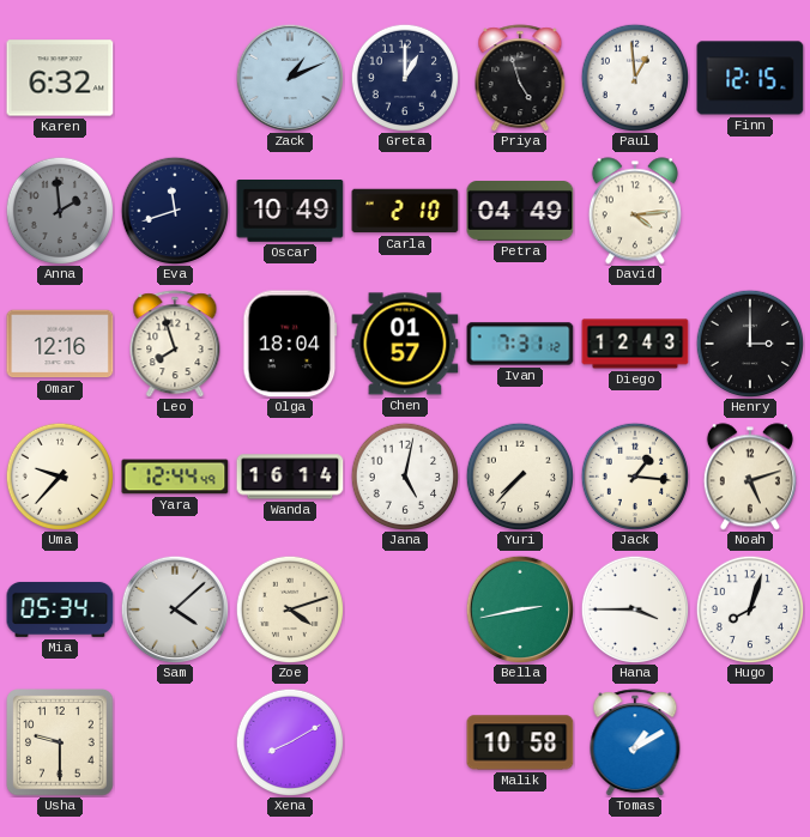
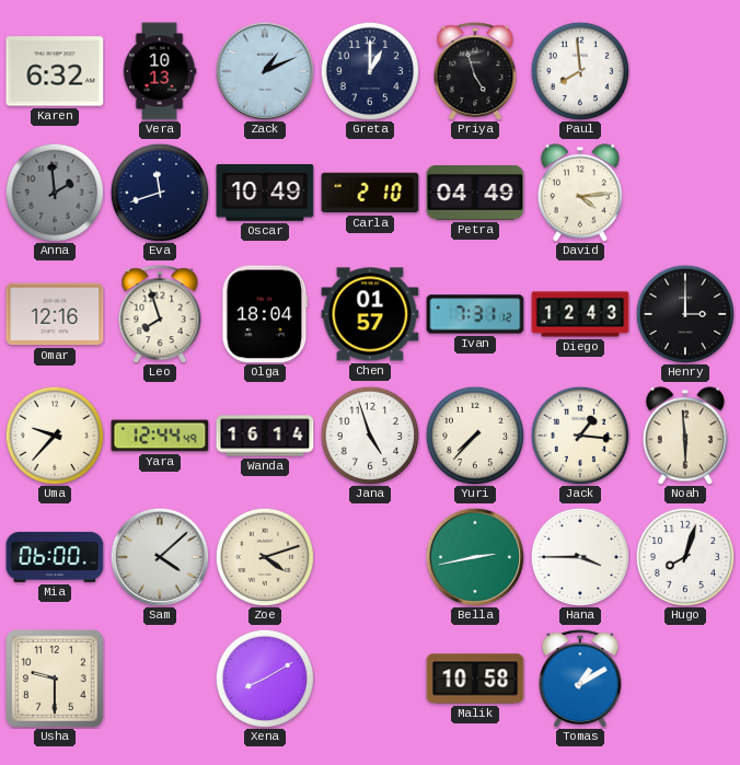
Vera: none -> 10:13 (160, 71)
Paul: 12:59 -> 7:59 (579, 70)
Finn: 12:15 -> none (750, 78)
Jana: 5:02 -> 4:57 (369, 434)
Noah: 5:12 -> 5:59 (685, 436)
Mia: 05:34 -> 06:00 (55, 557)
